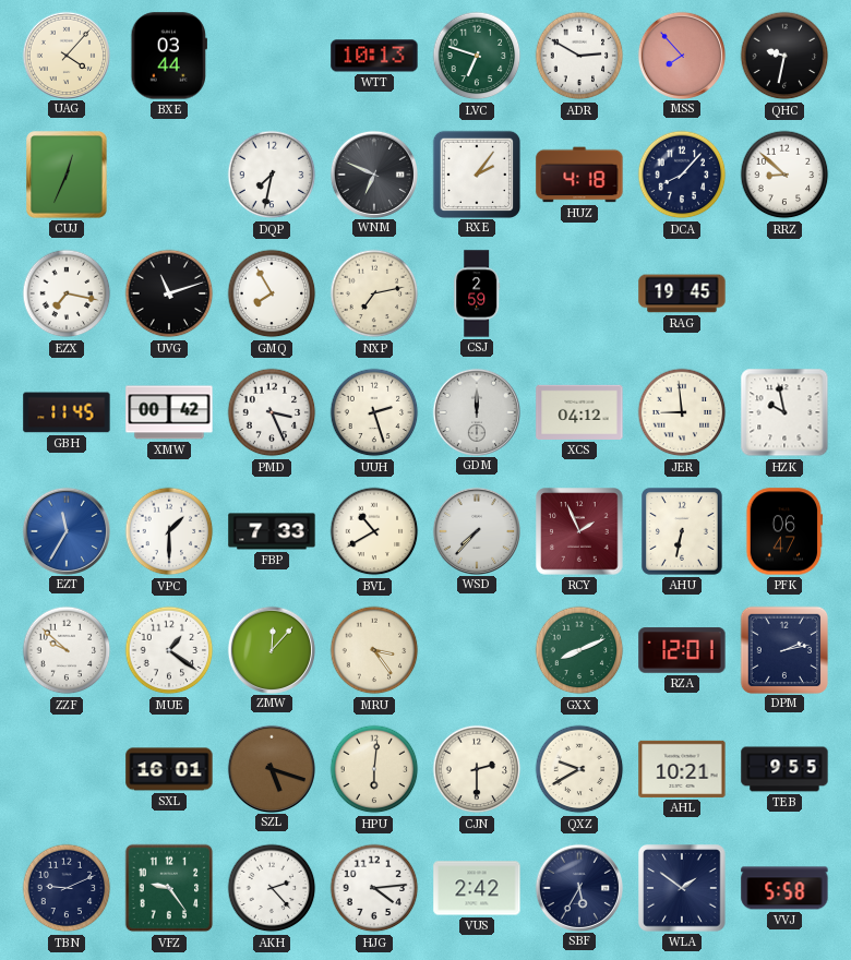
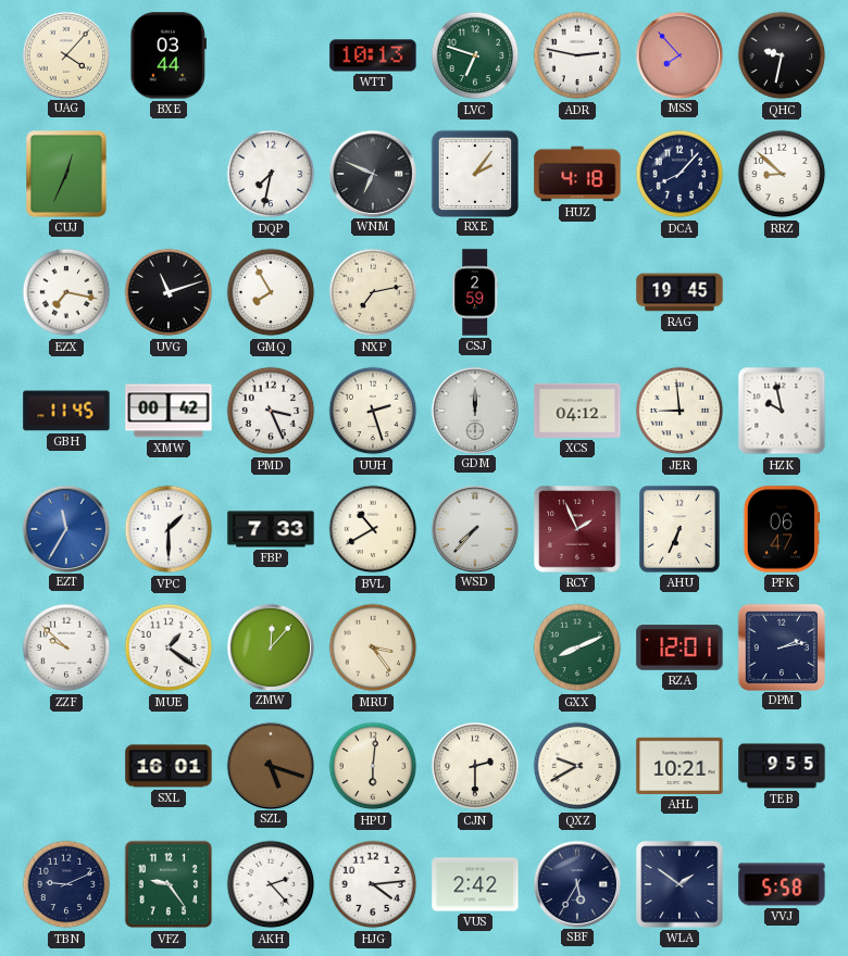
ADR: 2:50 -> 2:47 (577, 55)
AHU: 6:32 -> 6:34 (681, 530)
